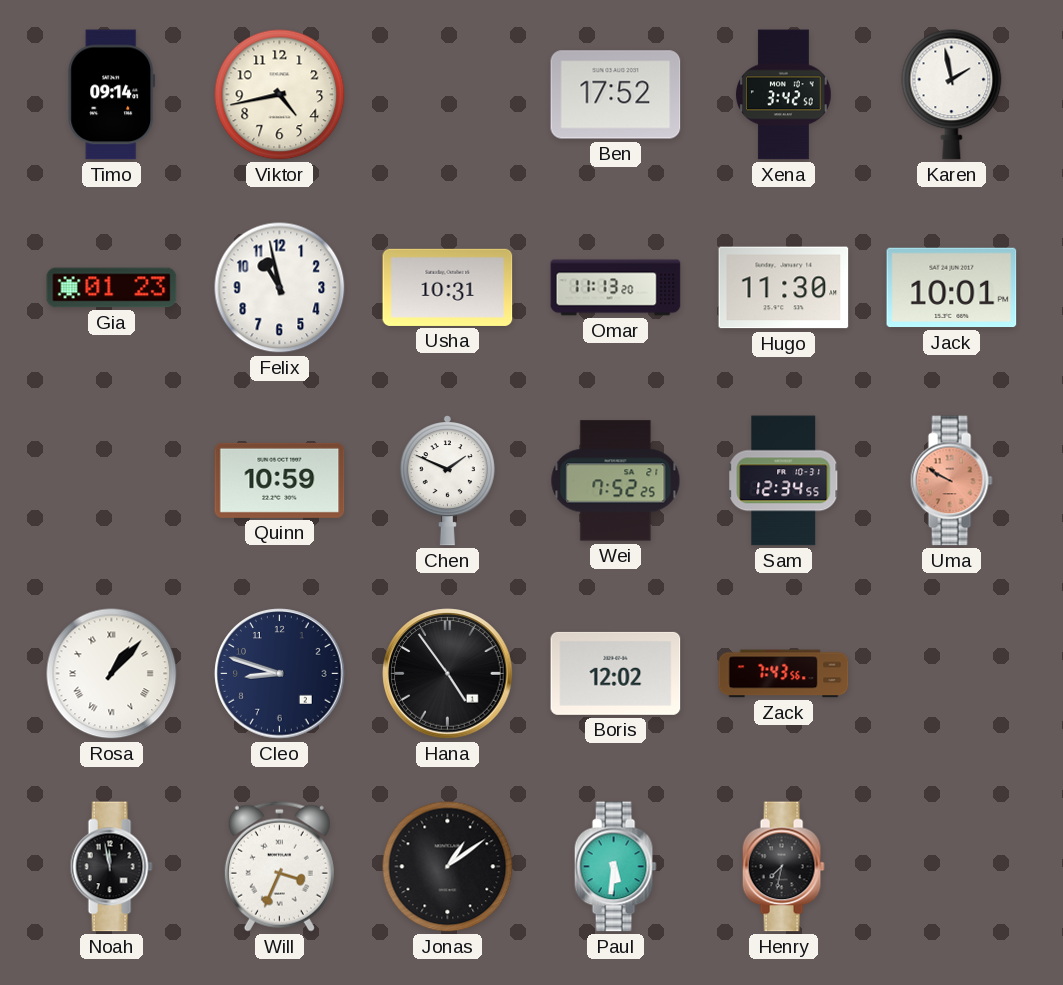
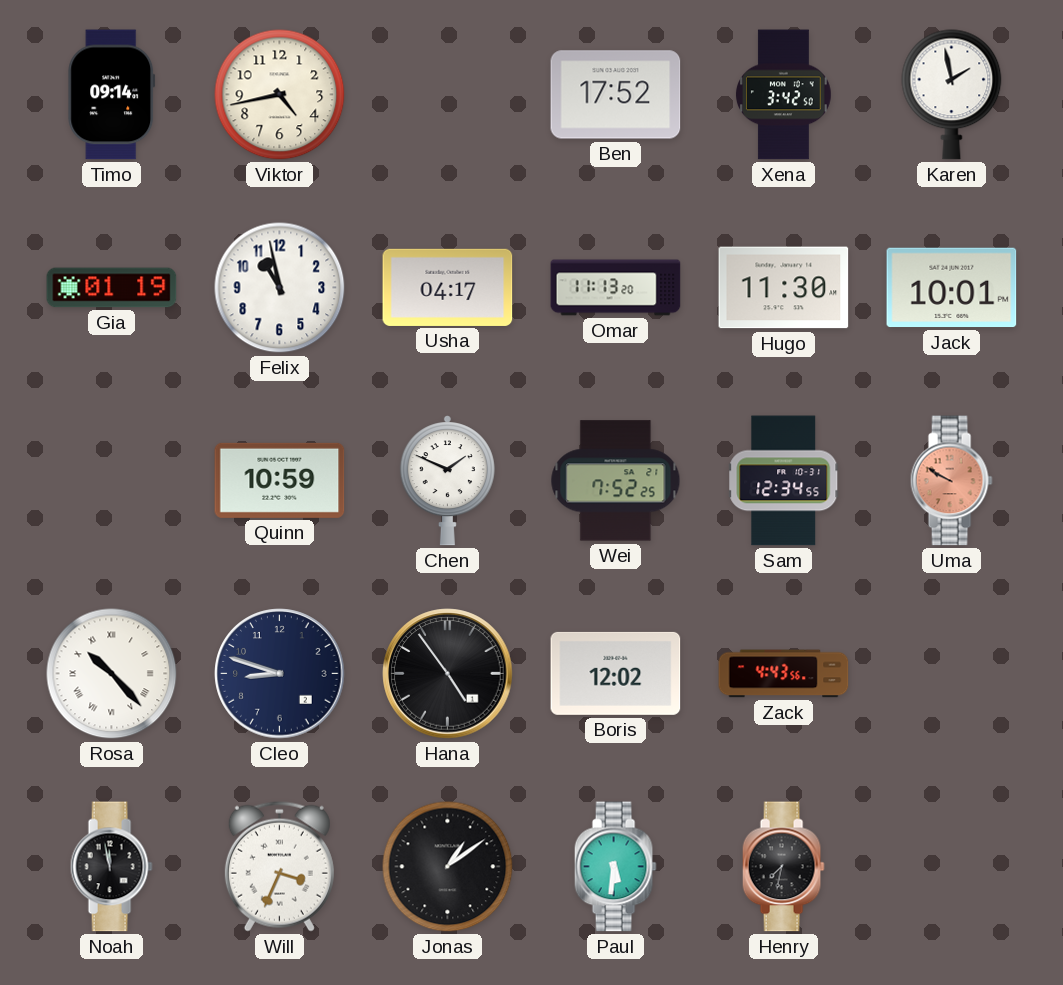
Gia: 01:23 -> 01:19 (112, 288)
Usha: 10:31 -> 04:17 (448, 287)
Rosa: 1:07 -> 10:23 (112, 674)
Zack: 7:43 -> 4:43 (784, 674)
